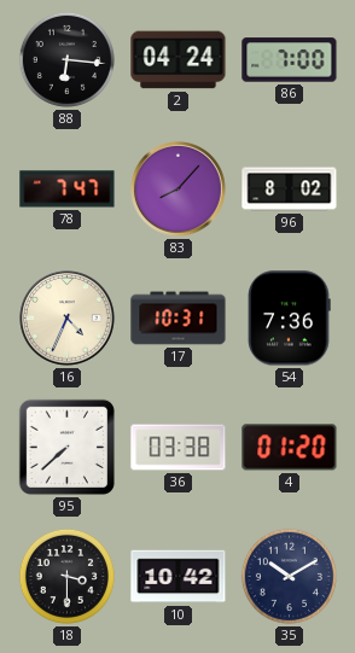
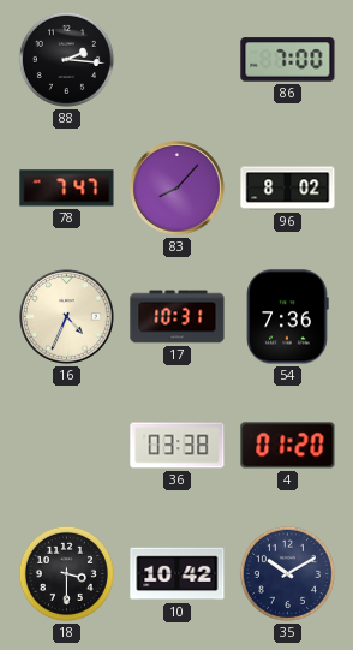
88: 6:16 -> 2:16 (66, 59)
2: 04:24 -> none (179, 60)
95: 7:38 -> none (66, 447)
